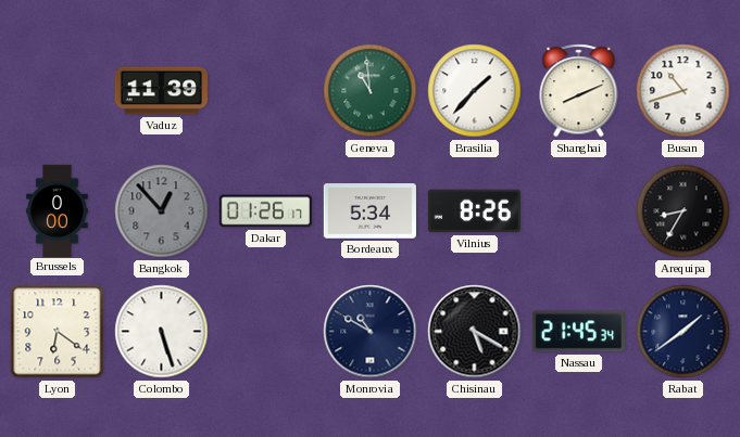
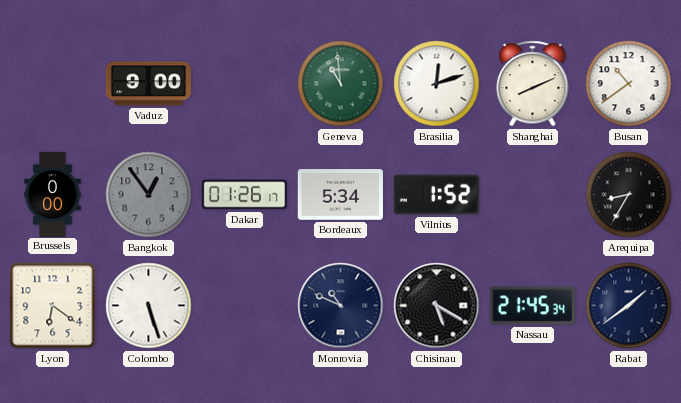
Vaduz: 11:39 -> 9:00 (148, 84)
Brasilia: 1:37 -> 12:12 (437, 84)
Busan: 10:42 -> 10:39 (629, 84)
Bangkok: 12:53 -> 12:54 (149, 195)
Vilnius: 8:26 -> 1:52 (436, 195)
Monrovia: 10:50 -> 10:49 (341, 306)
